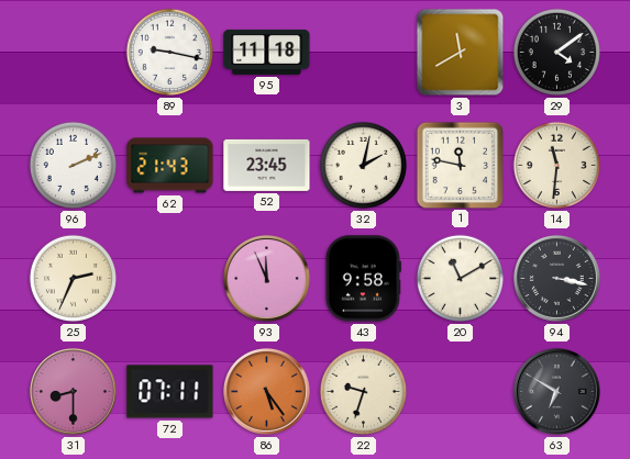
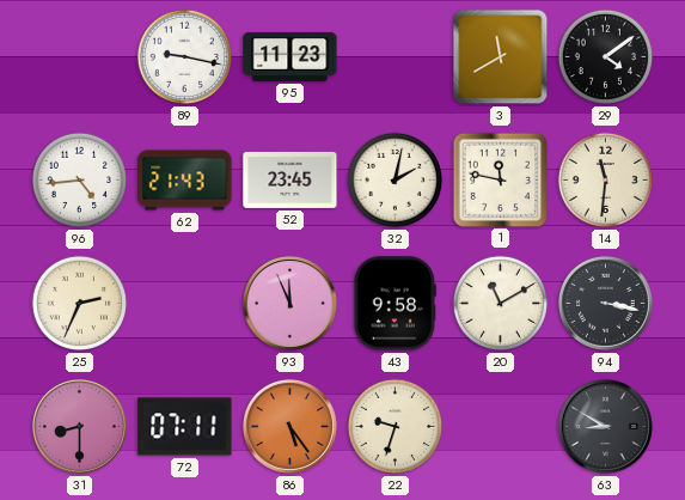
95: 11:18 -> 11:23 (290, 56)
96: 2:11 -> 4:44 (79, 179)
63: 6:50 -> 8:50 (605, 426)
